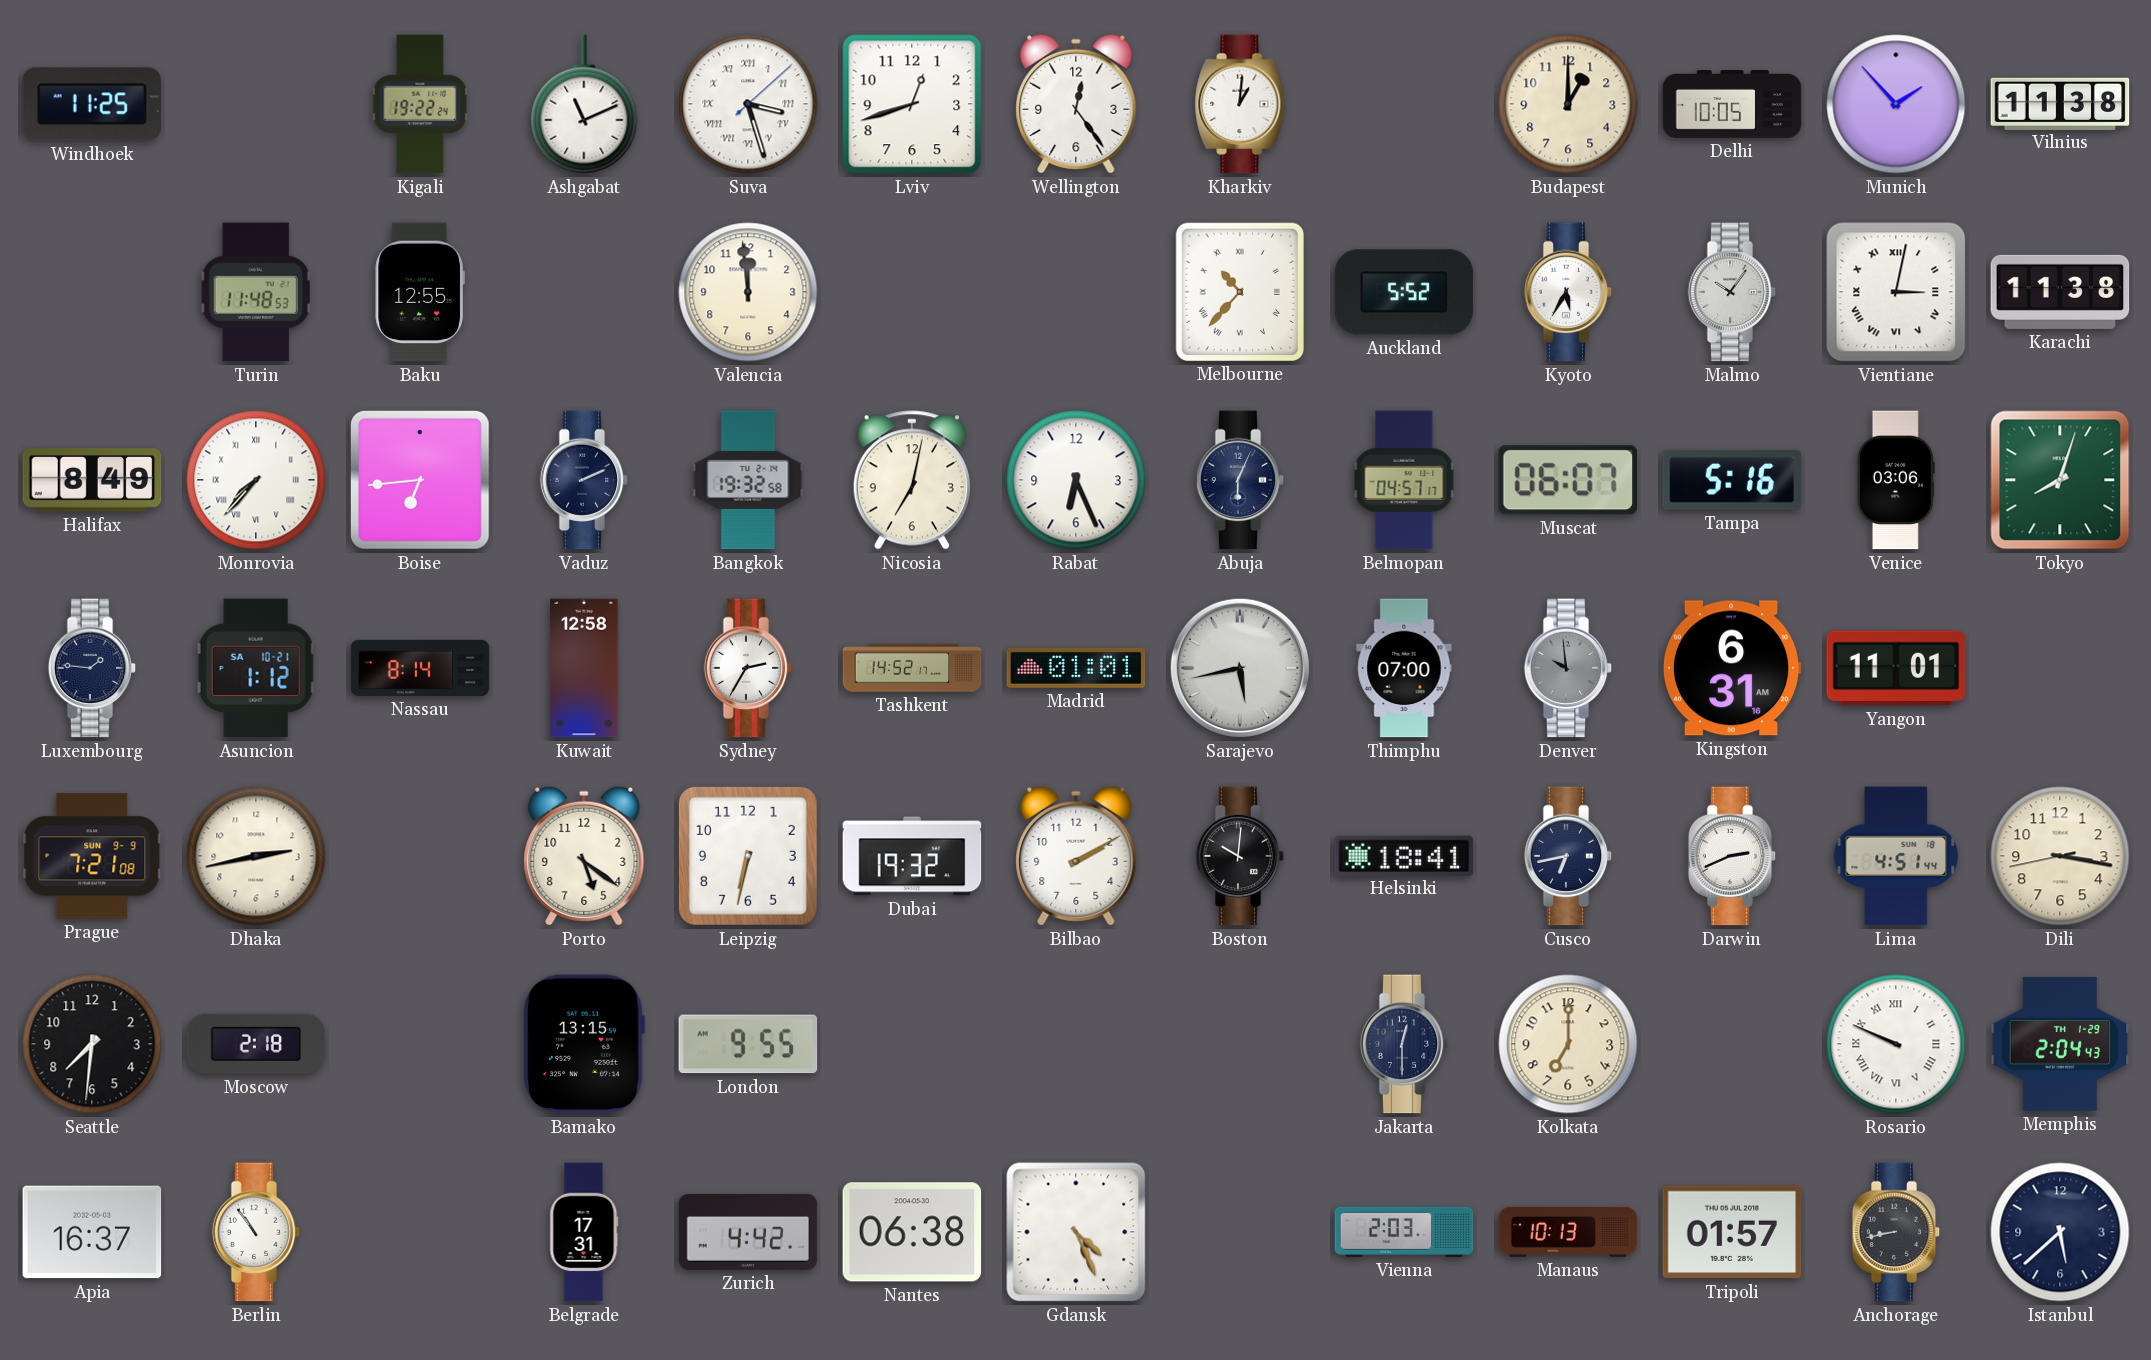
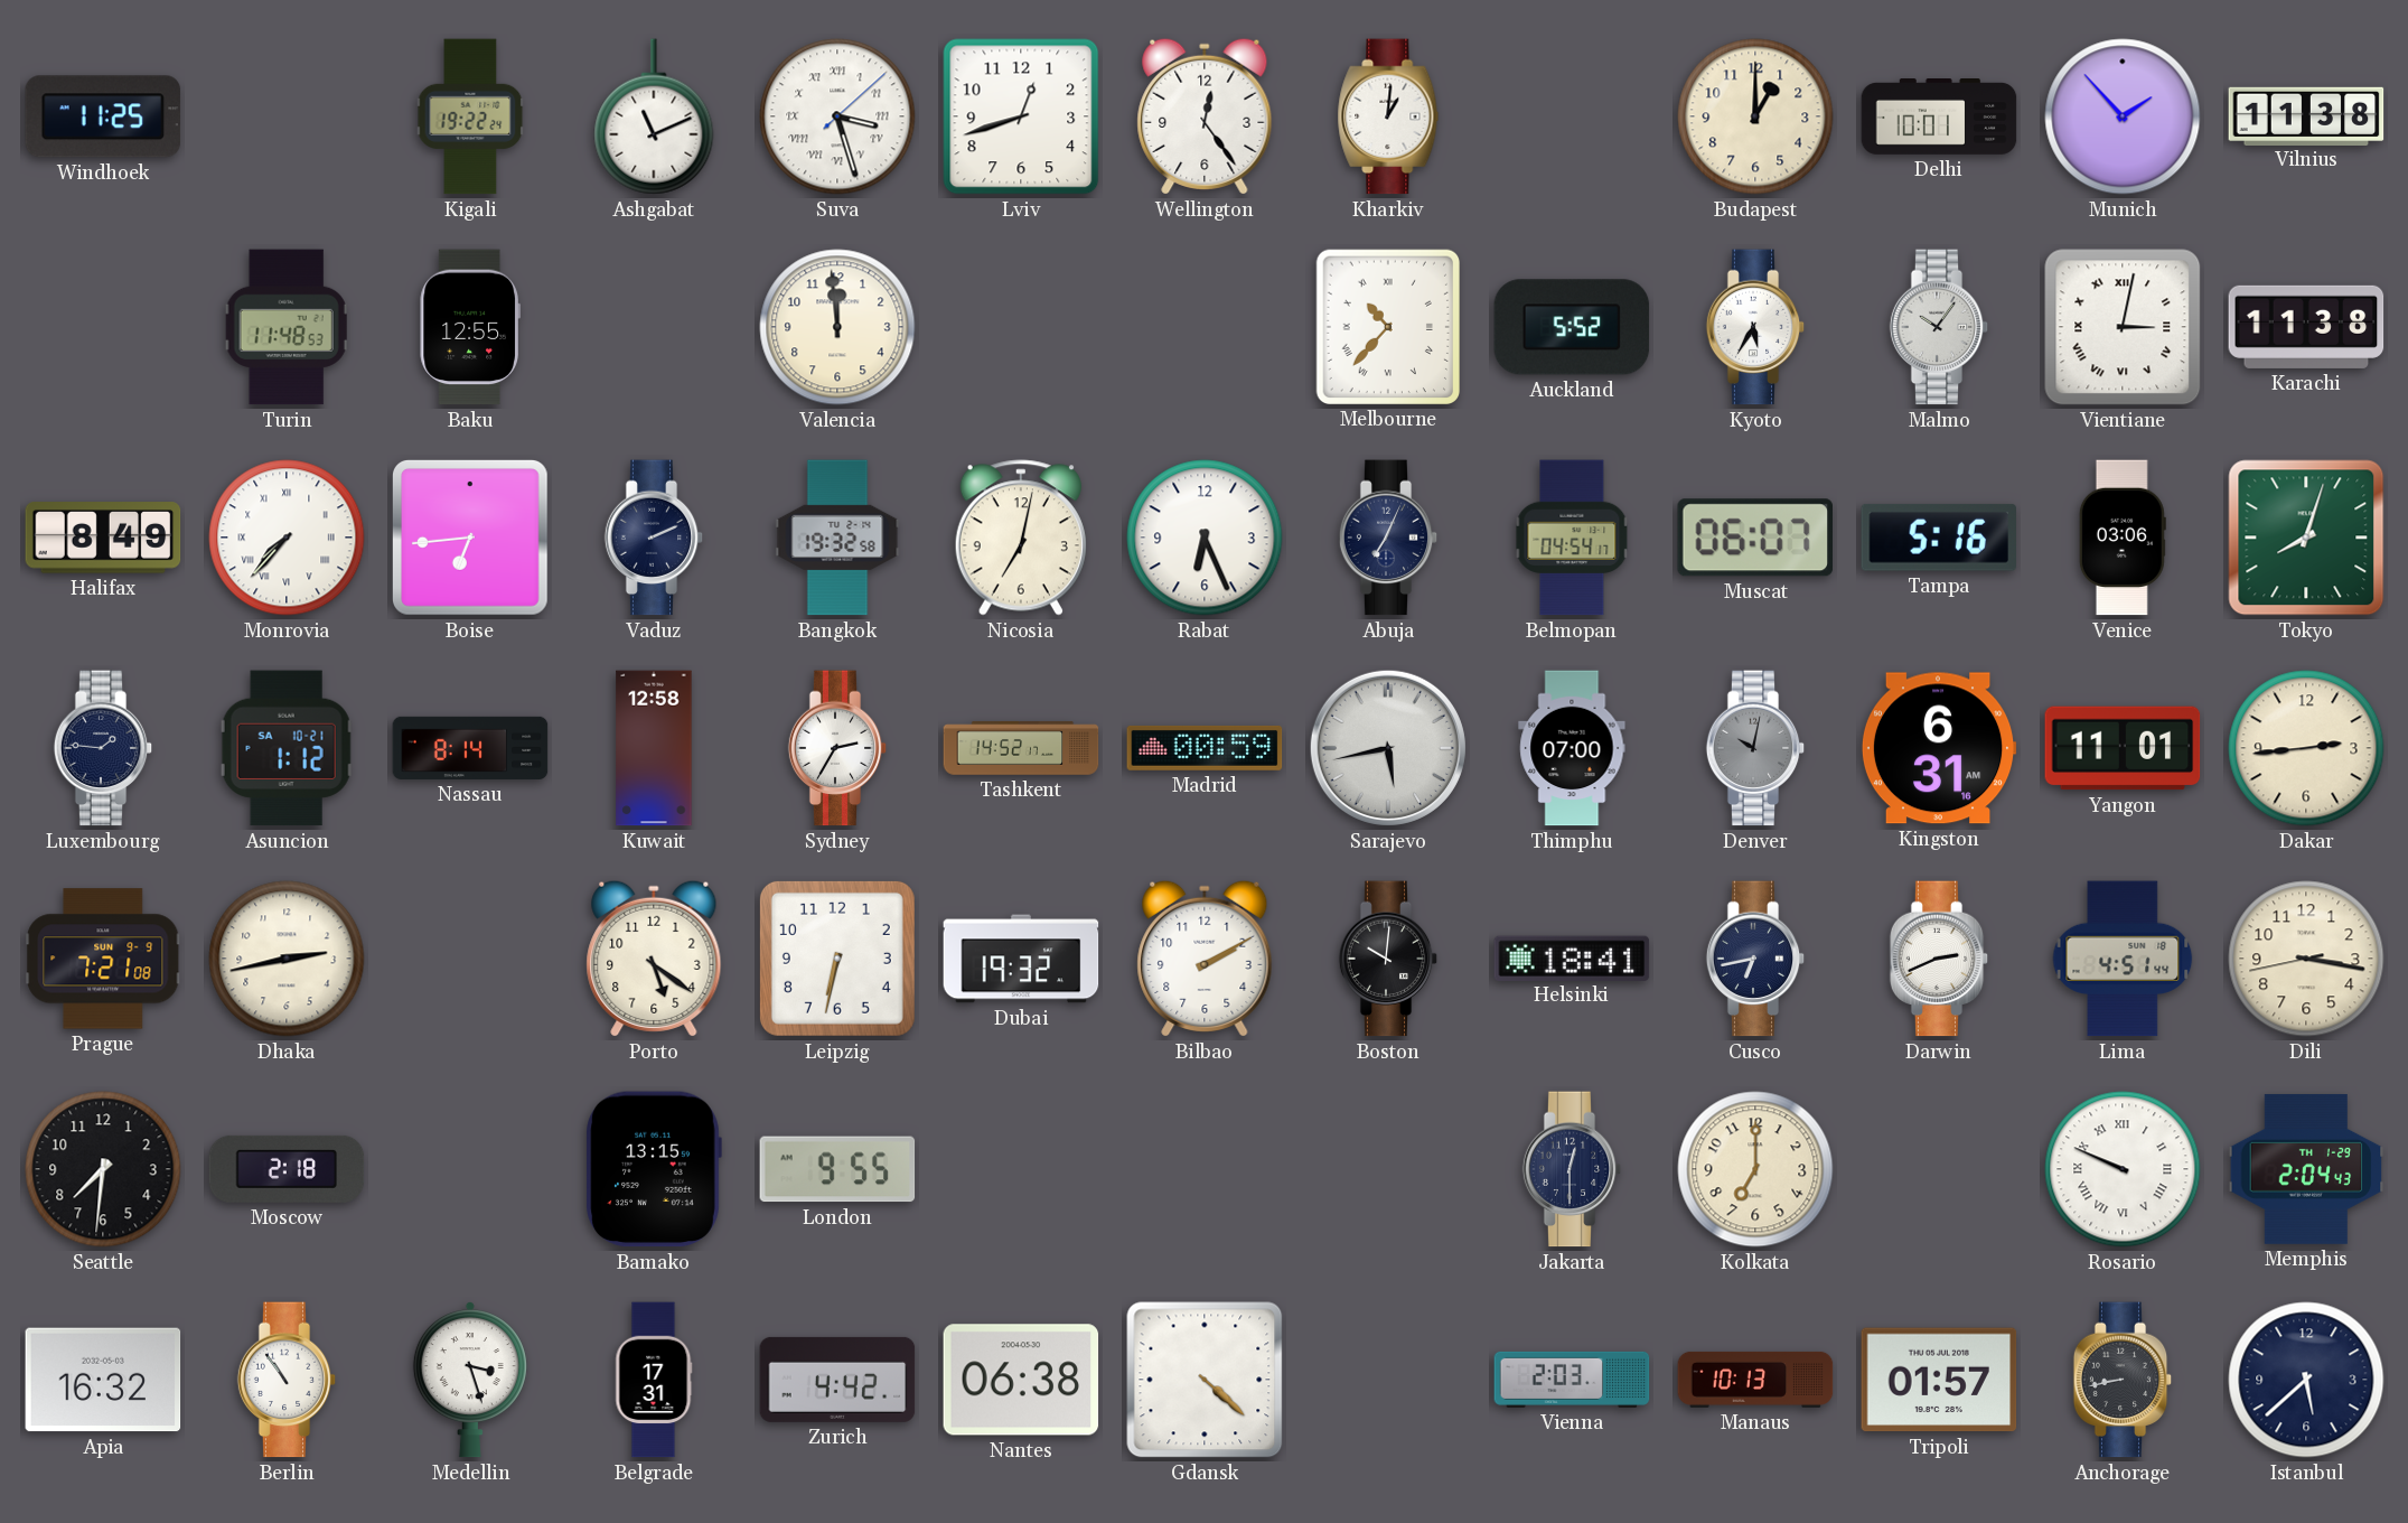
Delhi: 10:05 -> 10:01 (1939, 118)
Abuja: 6:04 -> 7:04 (1388, 538)
Belmopan: 04:57 -> 04:54 (1572, 538)
Madrid: 01:01 -> 00:59 (1205, 748)
Denver: 9:59 -> 10:02 (1755, 748)
Dakar: none -> 2:44 (2306, 748)
Apia: 16:37 -> 16:32 (103, 1380)
Medellin: none -> 3:27 (470, 1380)
Gdansk: 4:26 -> 4:22 (1205, 1380)
